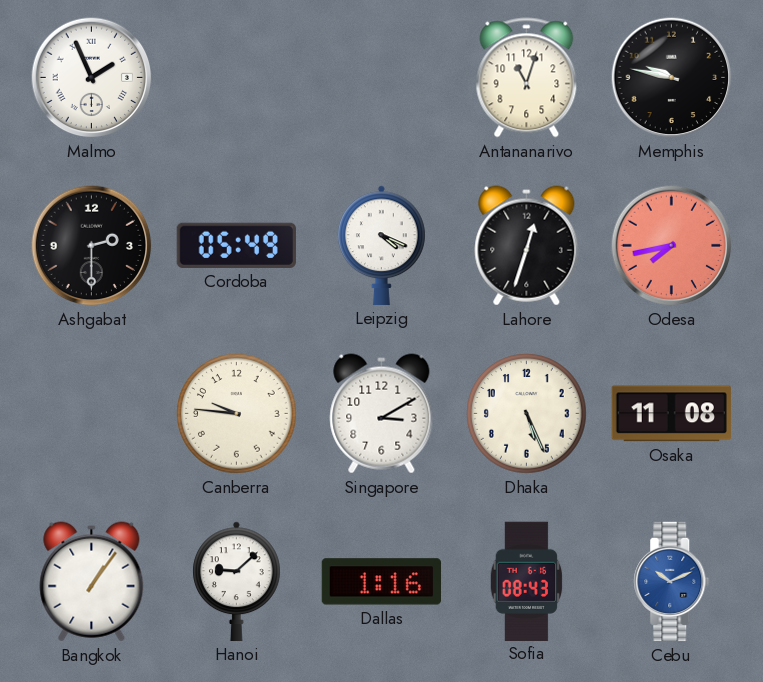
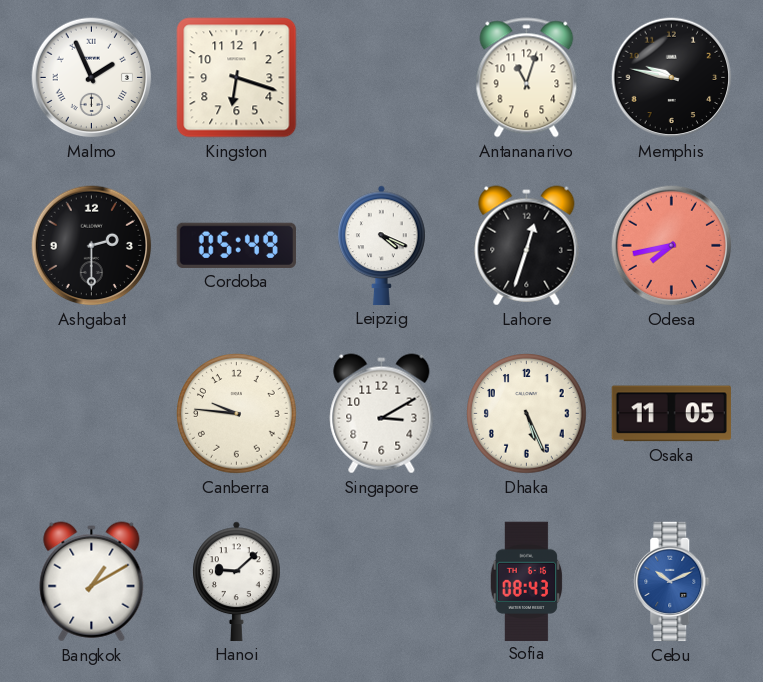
Kingston: none -> 6:18 (237, 78)
Osaka: 11:08 -> 11:05 (671, 414)
Bangkok: 1:06 -> 1:10 (92, 582)
Dallas: 1:16 -> none (381, 582)
